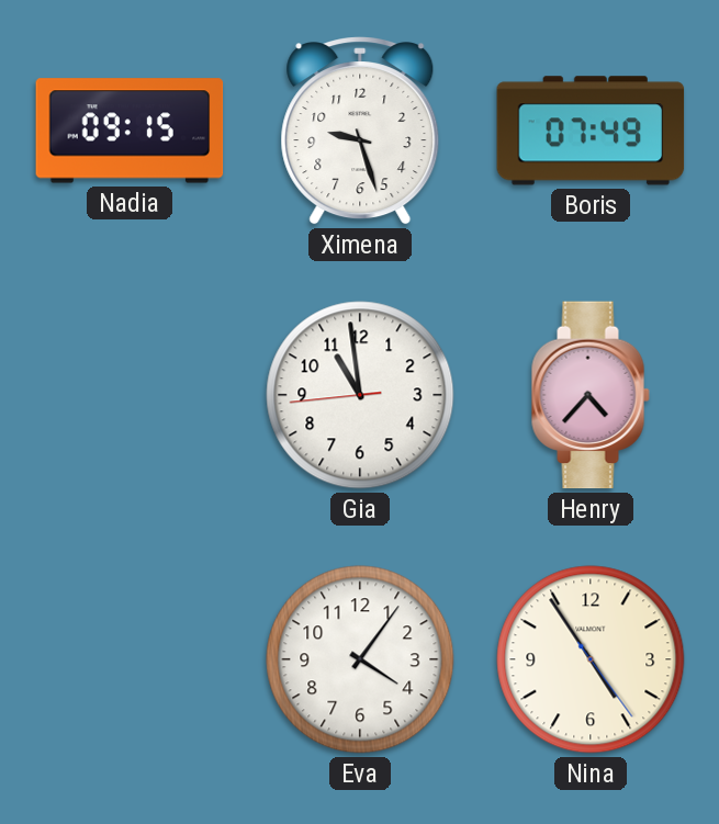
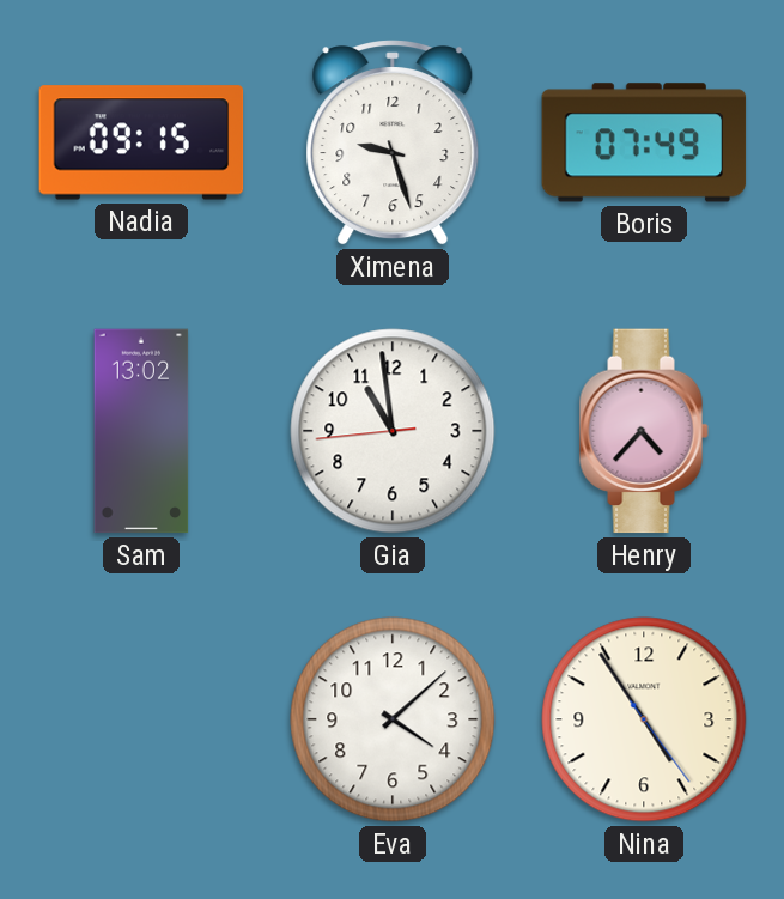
Sam: none -> 13:02 (141, 431)
Eva: 4:06 -> 4:08 (393, 719)
